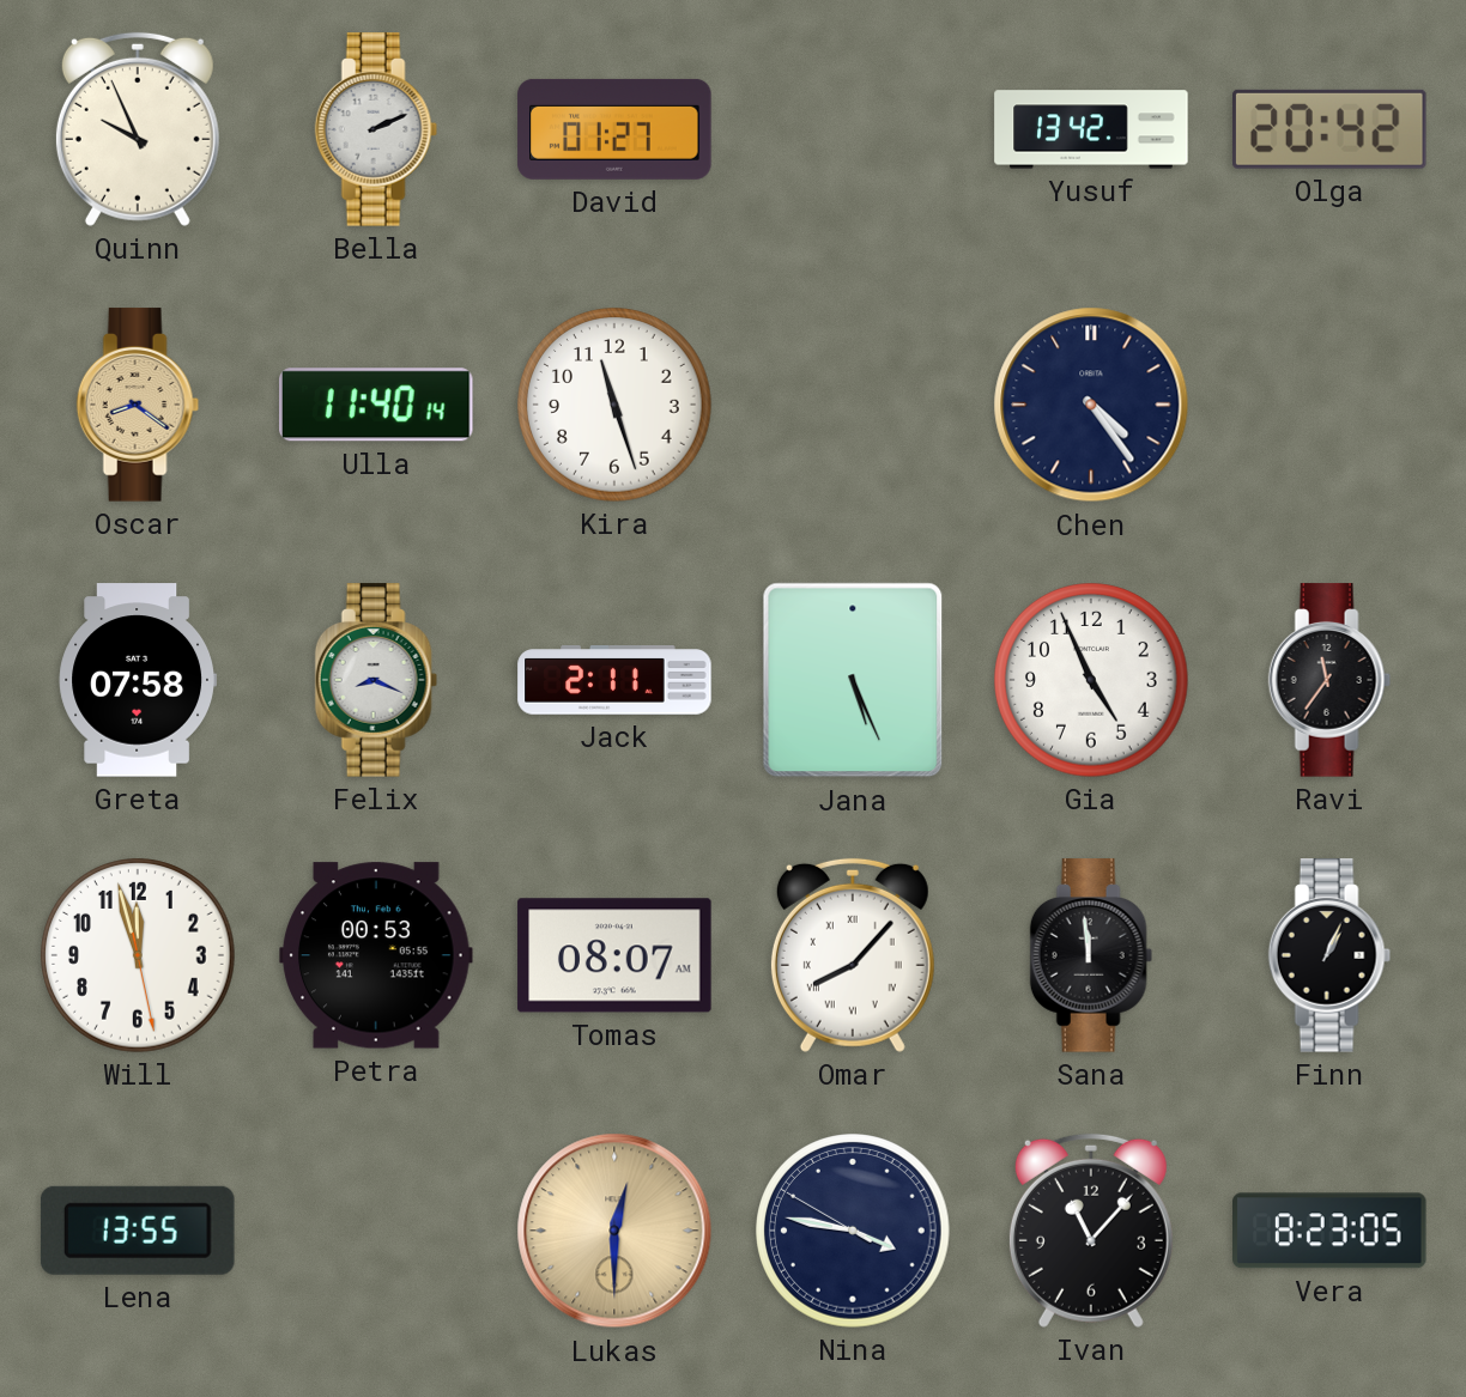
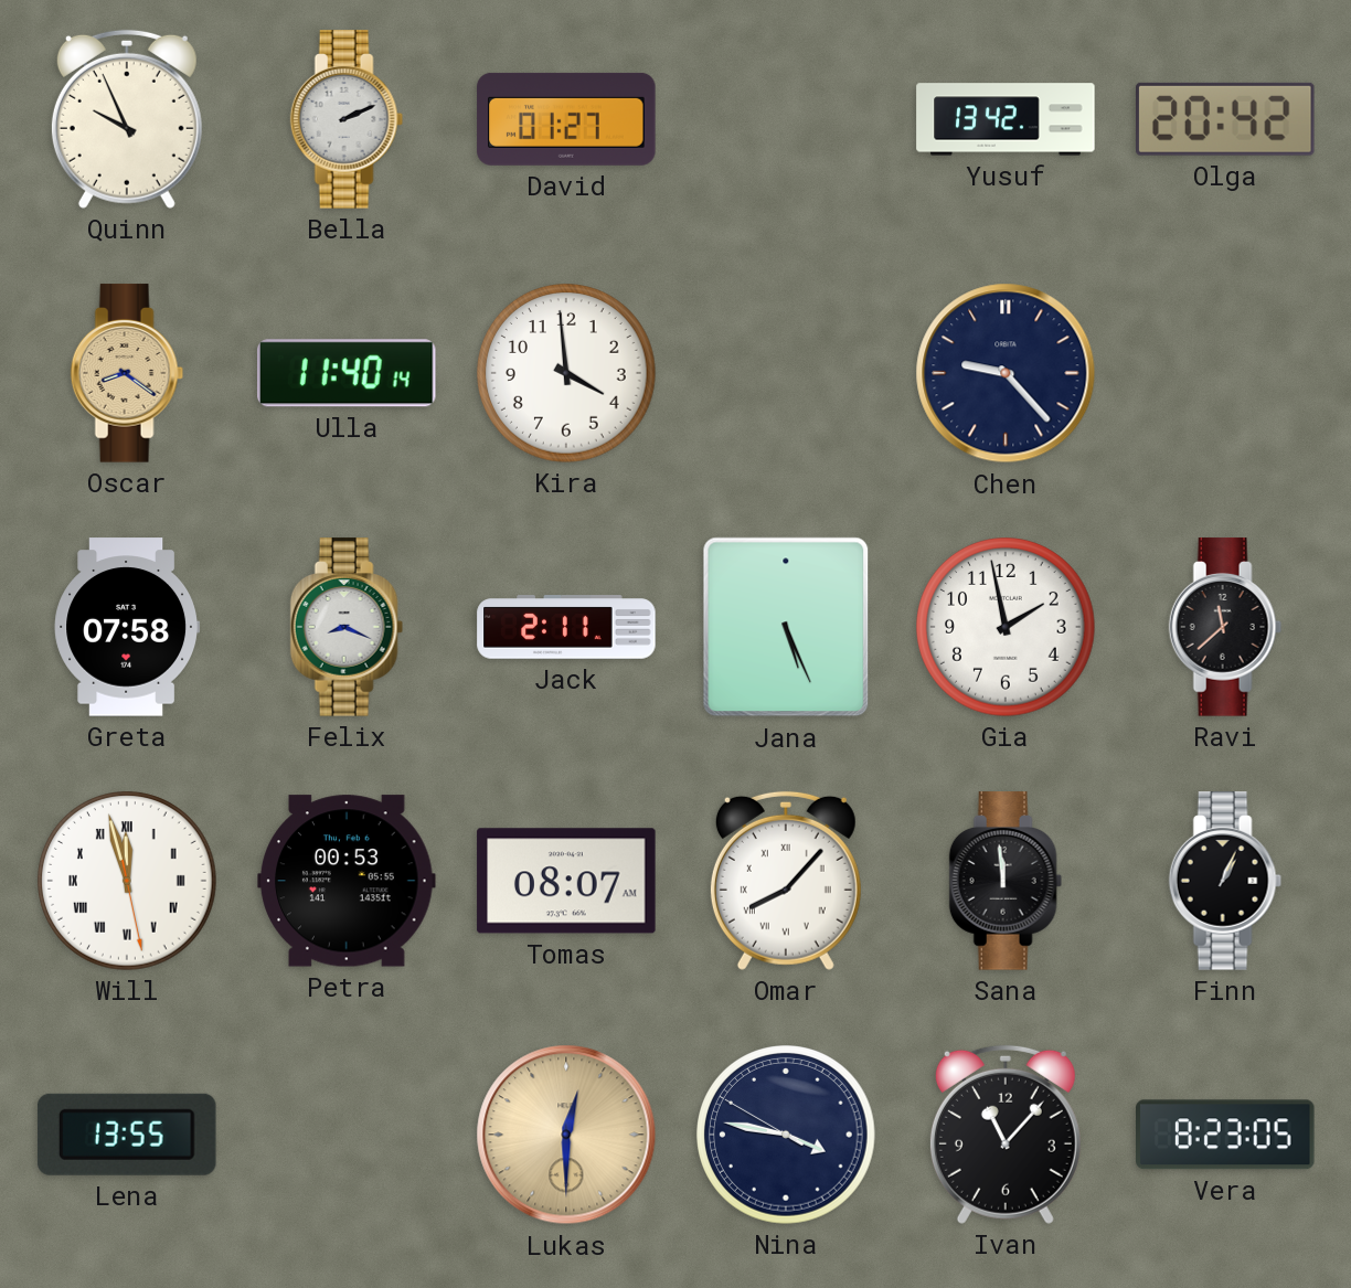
Kira: 11:27 -> 3:59 (566, 373)
Chen: 4:24 -> 9:23 (1006, 373)
Gia: 4:56 -> 1:58 (1006, 627)
Ravi: 11:36 -> 11:38 (1225, 627)
Will numerals: Arabic -> Roman (127, 881)
